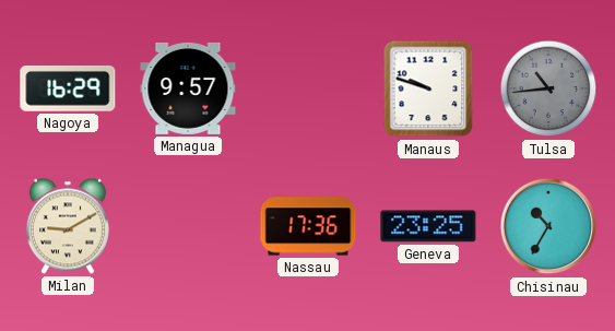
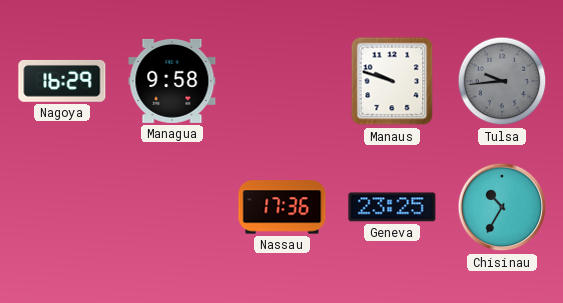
Managua: 9:57 -> 9:58 (172, 81)
Tulsa: 10:44 -> 9:44 (502, 81)
Milan: 9:10 -> none (68, 226)
